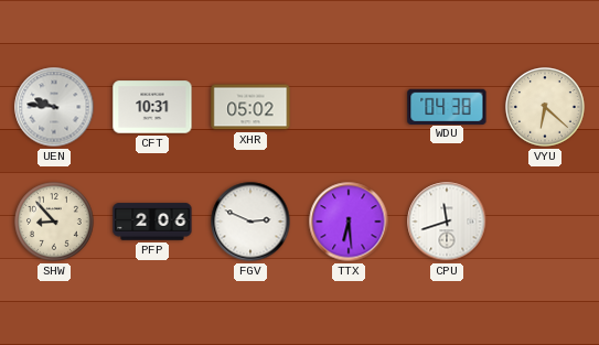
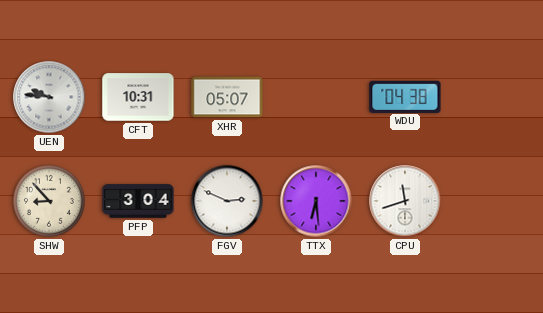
XHR: 05:02 -> 05:07 (227, 97)
VYU: 6:22 -> none (545, 107)
PFP: 2:06 -> 3:04 (138, 201)
